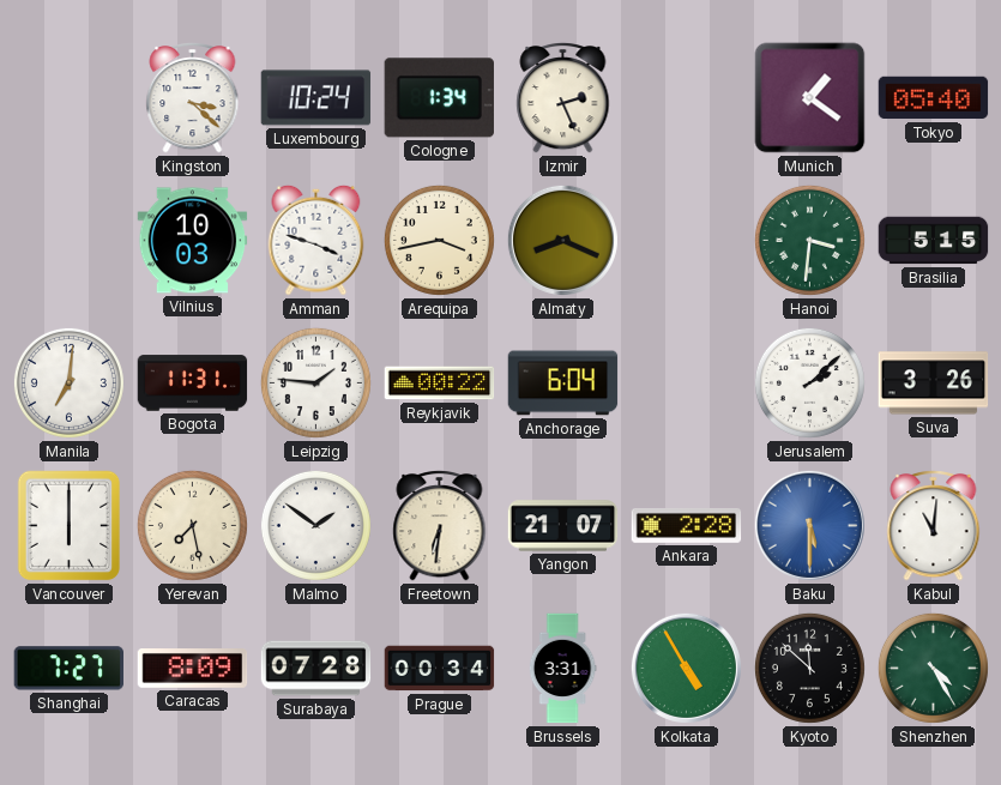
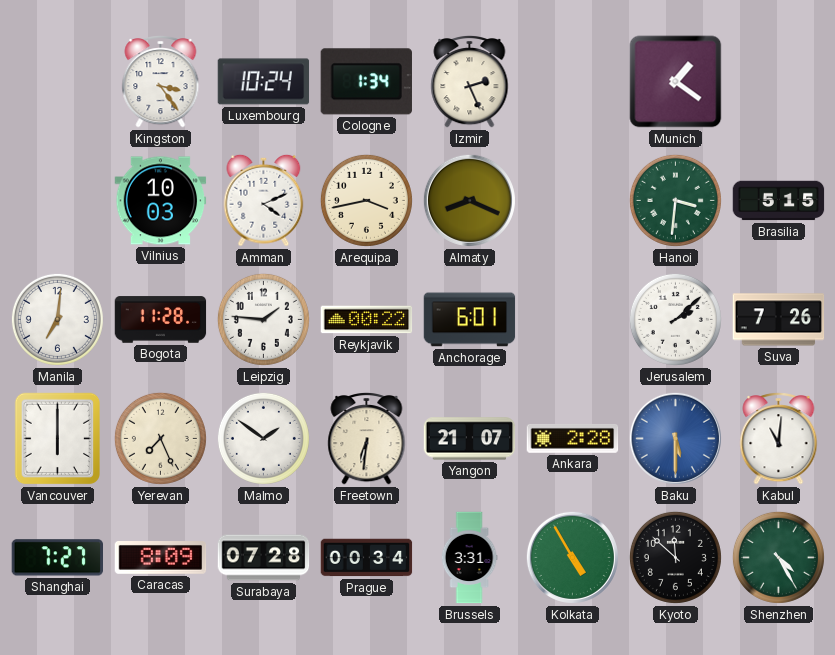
Kingston: 3:22 -> 3:24 (161, 82)
Tokyo: 05:40 -> none (934, 98)
Amman: 3:48 -> 4:11 (264, 200)
Bogota: 11:31 -> 11:28 (161, 320)
Anchorage: 6:04 -> 6:01 (470, 320)
Suva: 3:26 -> 7:26 (779, 320)
Yerevan: 7:28 -> 7:26 (160, 438)
